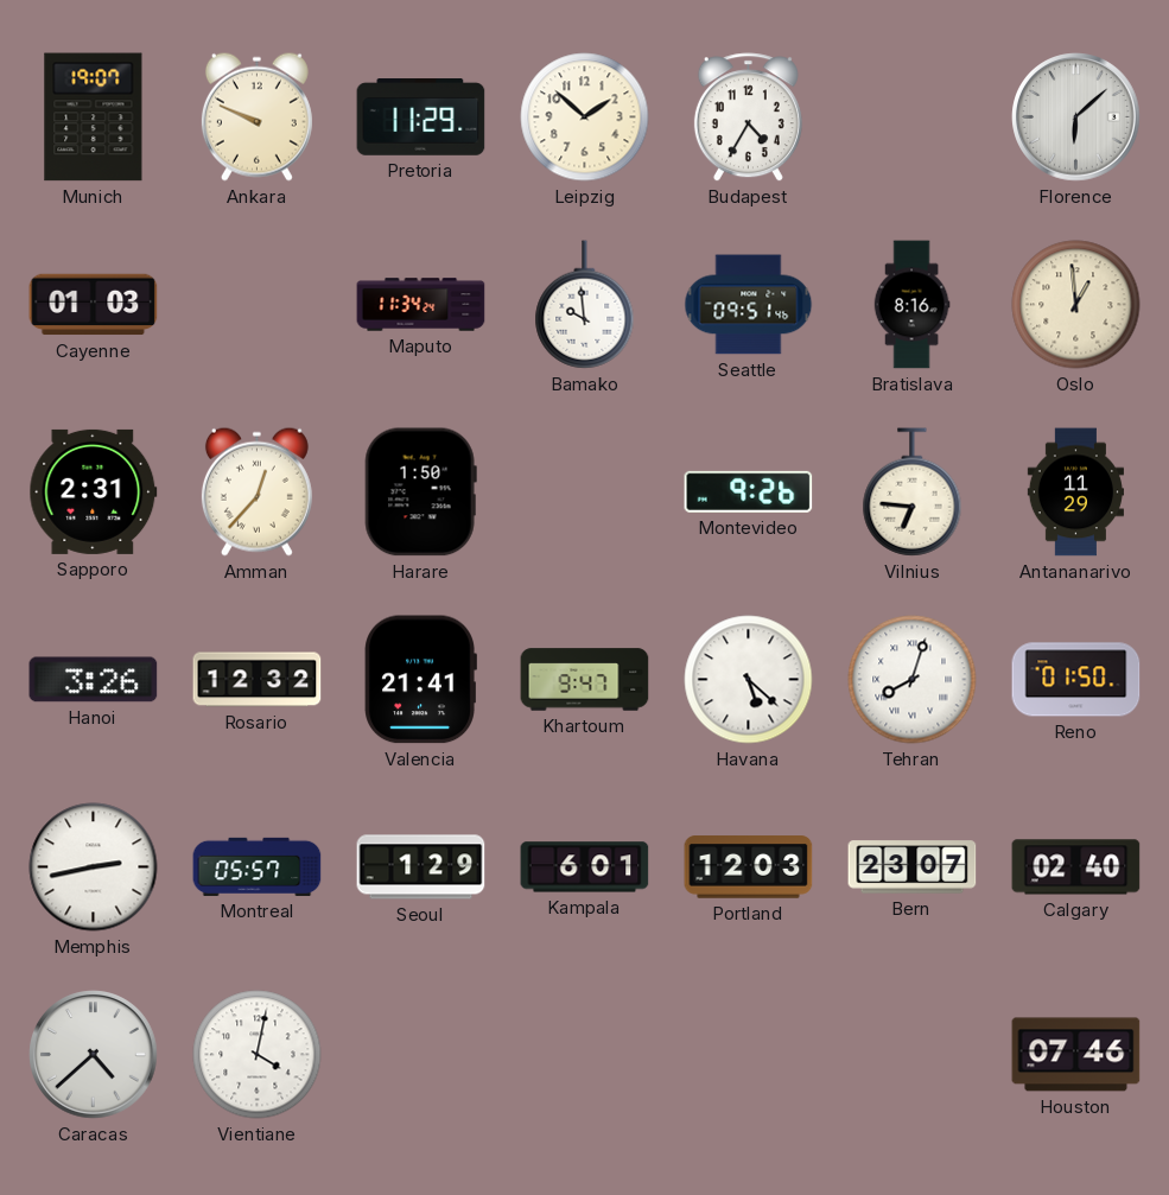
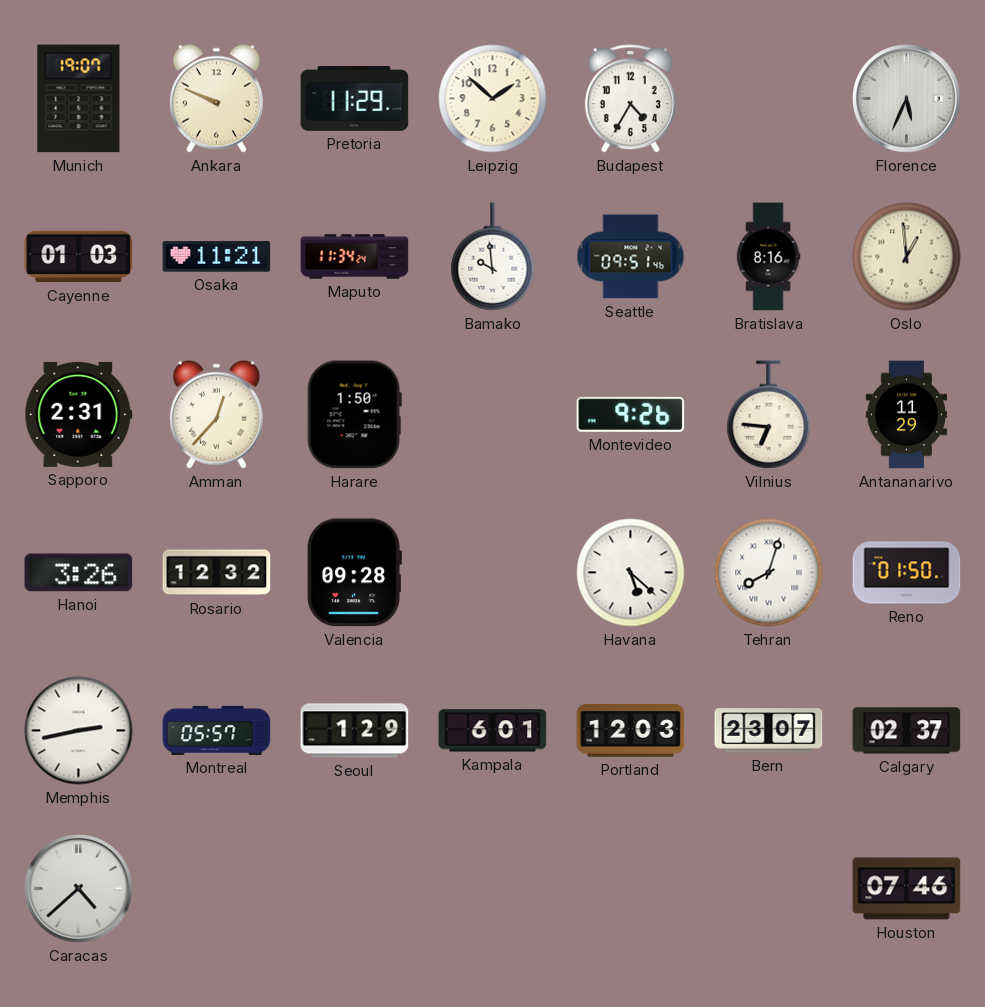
Florence: 6:08 -> 5:34 (907, 99)
Osaka: none -> 11:21 (217, 257)
Valencia: 21:41 -> 09:28 (354, 573)
Khartoum: 9:47 -> none (585, 680)
Calgary: 02:40 -> 02:37 (907, 731)
Vientiane: 4:02 -> none (258, 1055)
